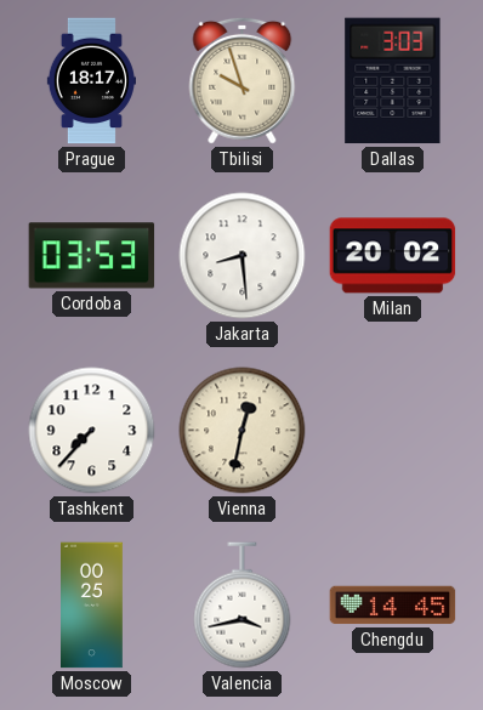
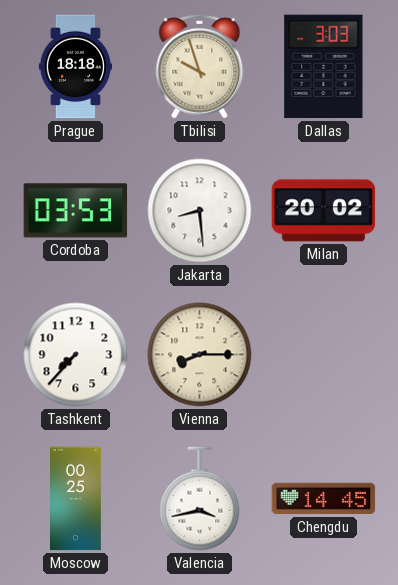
Prague: 18:17 -> 18:18 (75, 67)
Vienna: 12:32 -> 8:15 (200, 355)
